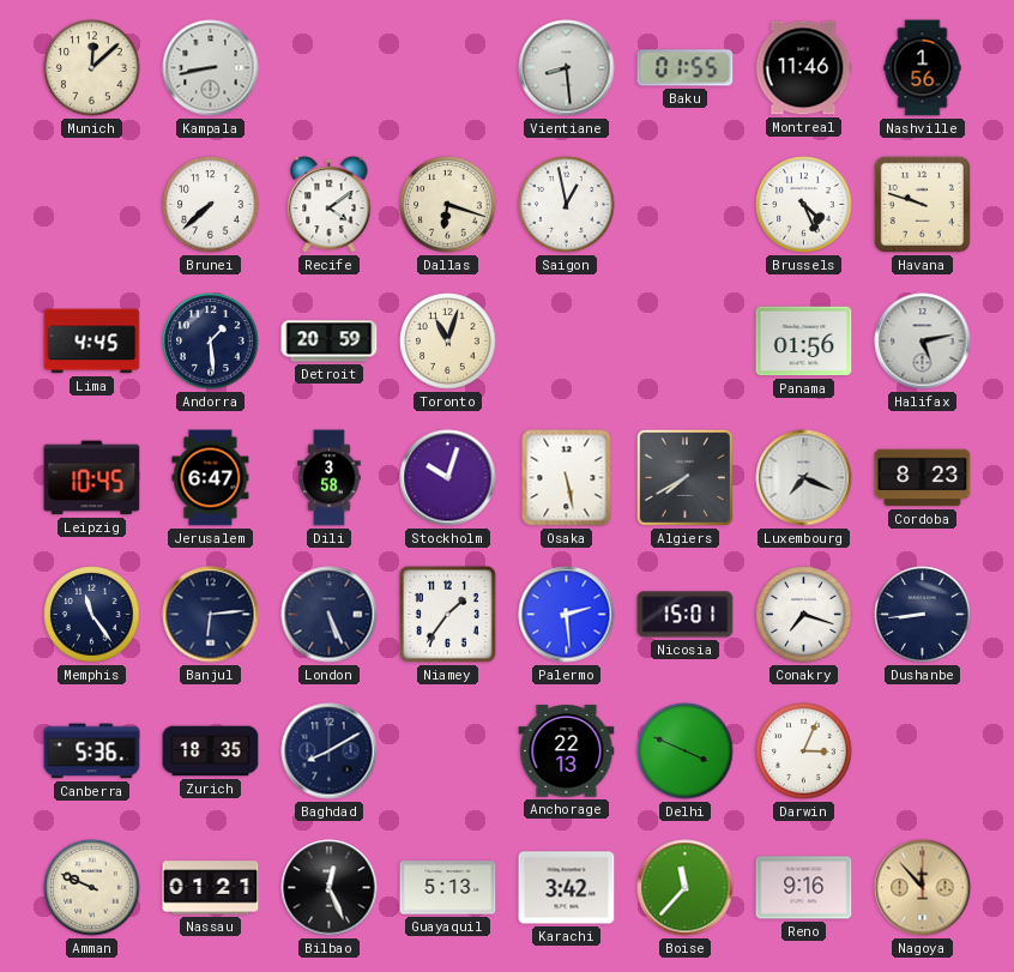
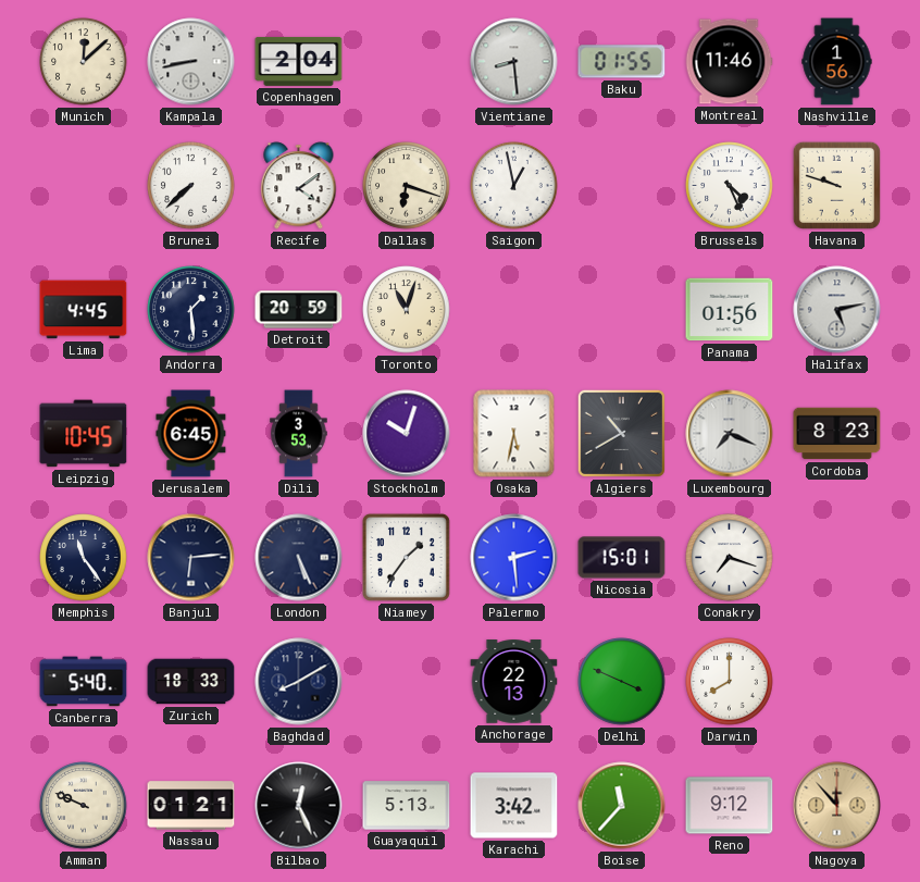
Copenhagen: none -> 2:04 (299, 61)
Jerusalem: 6:47 -> 6:45 (191, 434)
Dili: 3:58 -> 3:53 (299, 434)
Osaka: 5:28 -> 5:32 (514, 434)
Algiers: 7:40 -> 10:40 (621, 433)
Dushanbe: 8:44 -> none (923, 615)
Canberra: 5:36 -> 5:40 (84, 682)
Zurich: 18:35 -> 18:33 (191, 682)
Darwin: 3:04 -> 8:00 (730, 682)
Reno: 9:16 -> 9:12 (730, 806)
